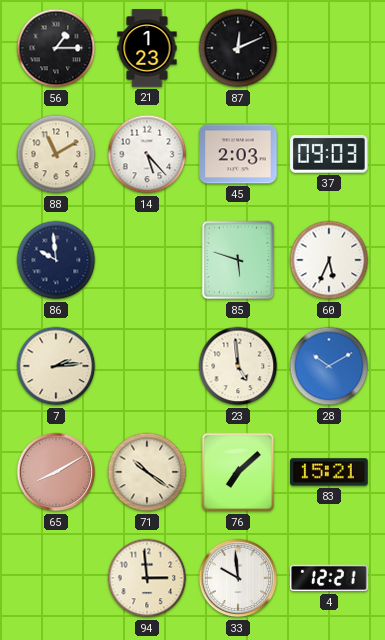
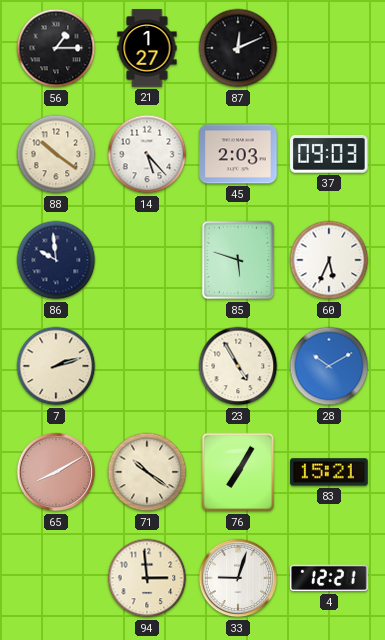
21: 1:23 -> 1:27 (147, 48)
88: 11:10 -> 10:21 (56, 154)
7: 2:14 -> 2:12 (56, 366)
23: 4:59 -> 4:55 (238, 366)
76: 7:08 -> 7:05 (238, 472)
33: 9:59 -> 9:03 (238, 578)
